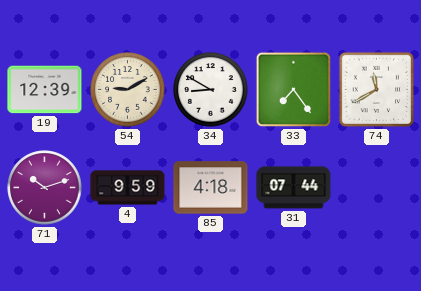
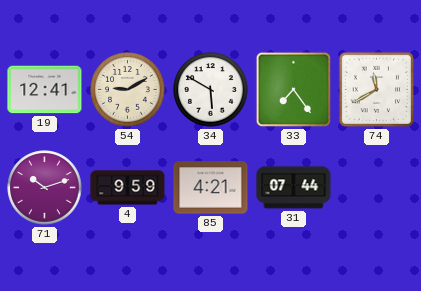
19: 12:39 -> 12:41 (45, 90)
34: 8:50 -> 5:50 (211, 90)
85: 4:18 -> 4:21 (211, 188)
